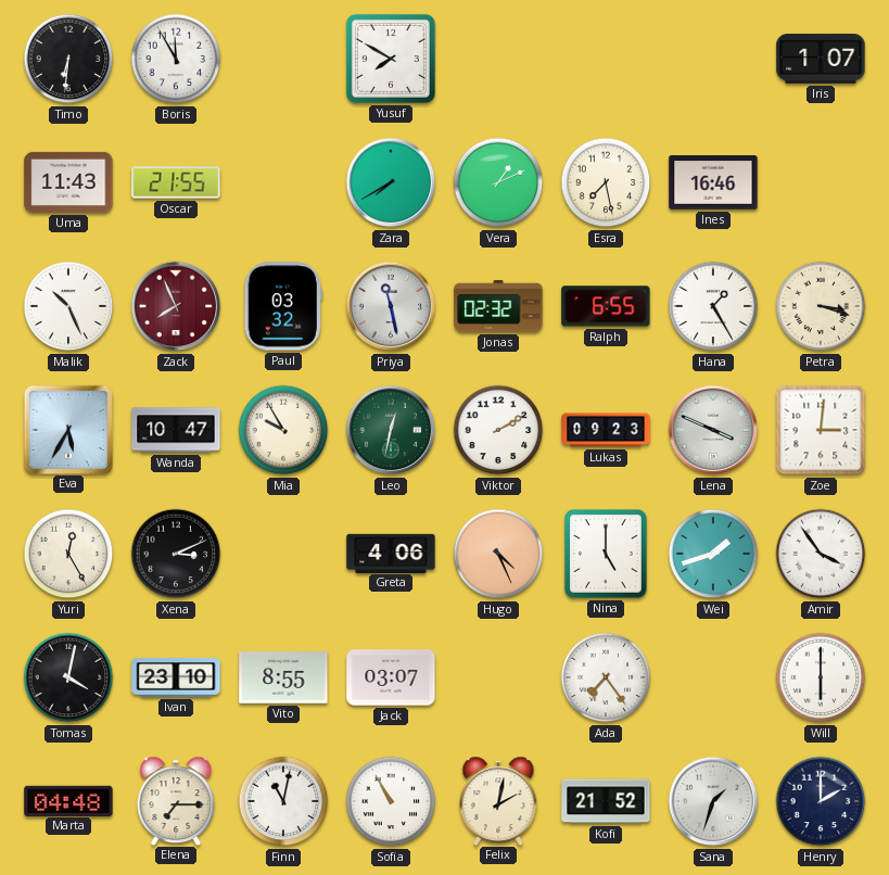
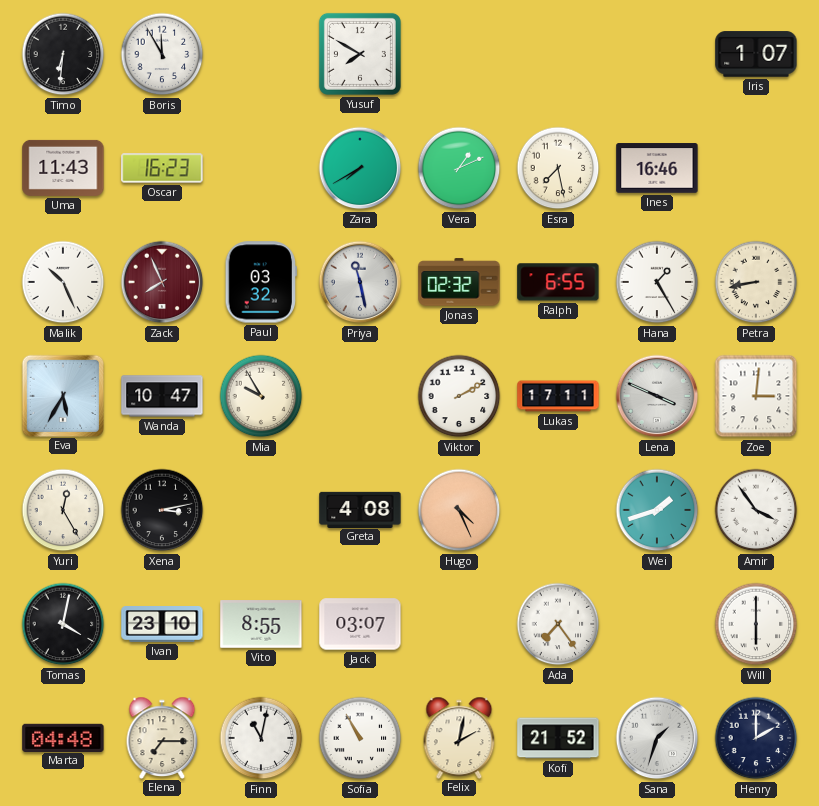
Oscar: 21:55 -> 16:23 (162, 168)
Petra: 3:18 -> 8:43 (756, 282)
Leo: 12:32 -> none (391, 430)
Lukas: 09:23 -> 17:11 (558, 396)
Xena: 3:11 -> 3:13 (162, 510)
Greta: 4:06 -> 4:08 (360, 509)
Nina: 5:00 -> none (607, 554)
